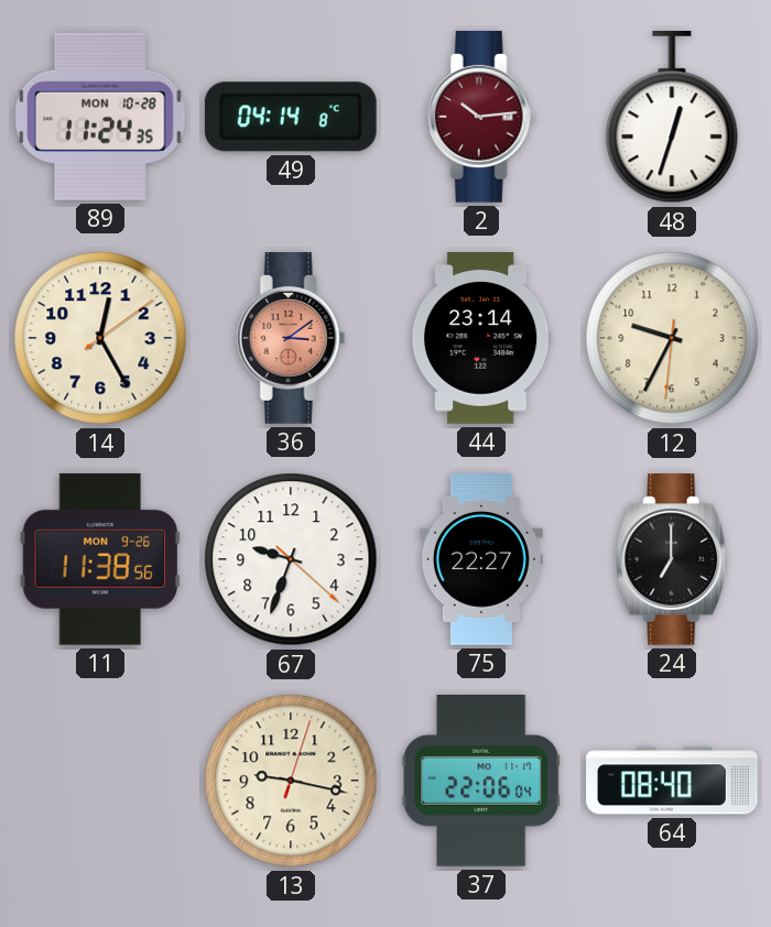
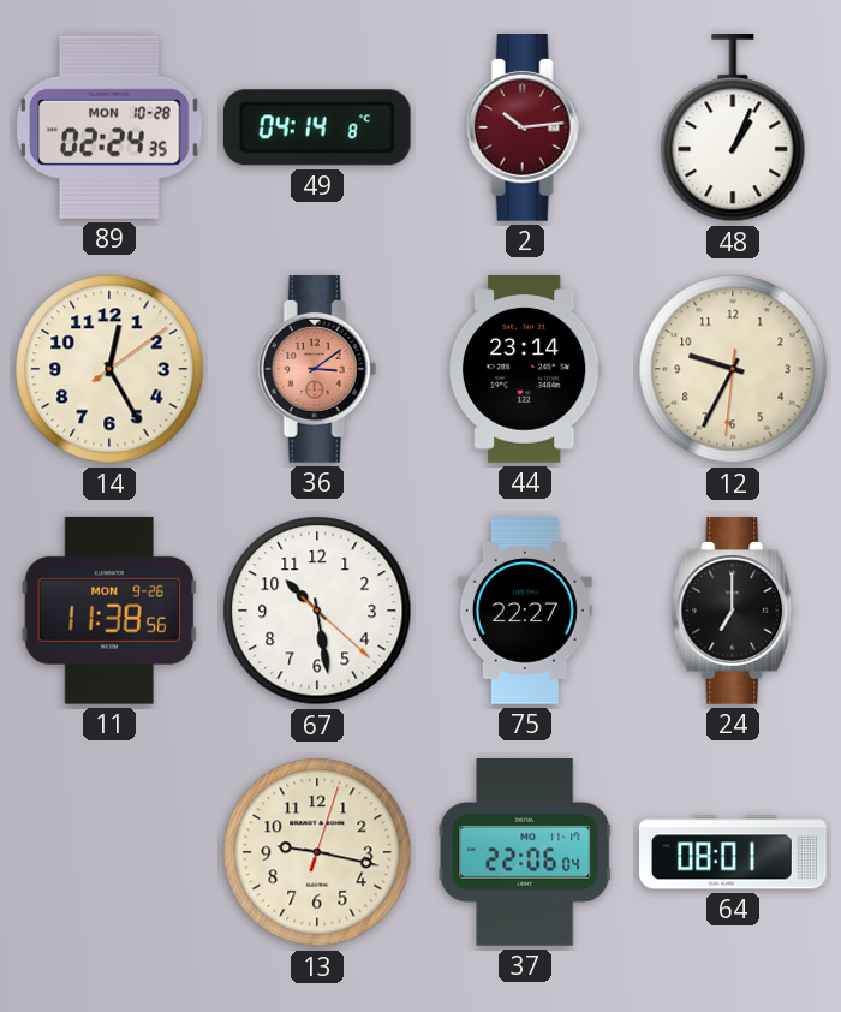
89: 11:24 -> 02:24 (111, 127)
48: 12:33 -> 1:04 (733, 129)
67: 9:33 -> 10:28 (317, 611)
64: 08:40 -> 08:01 (733, 852)
